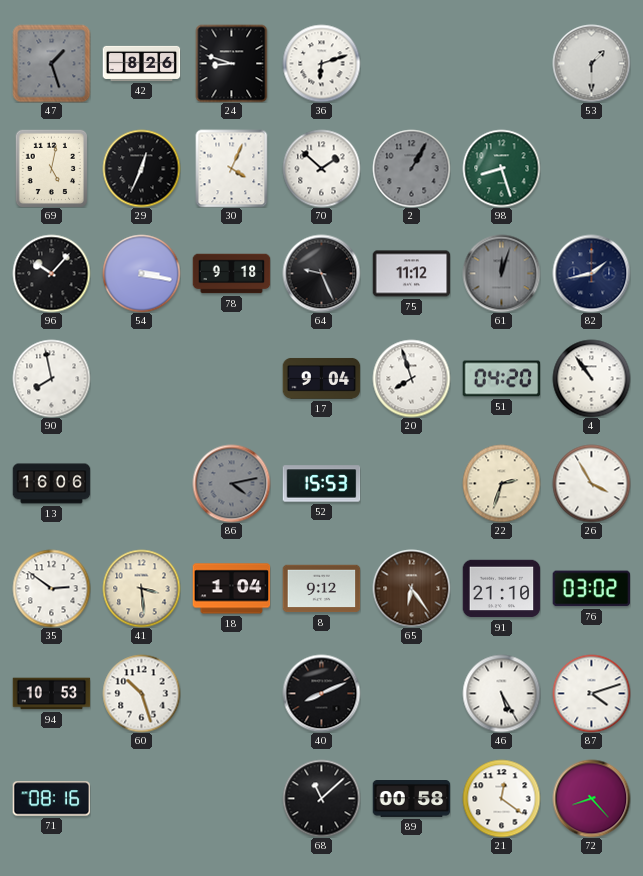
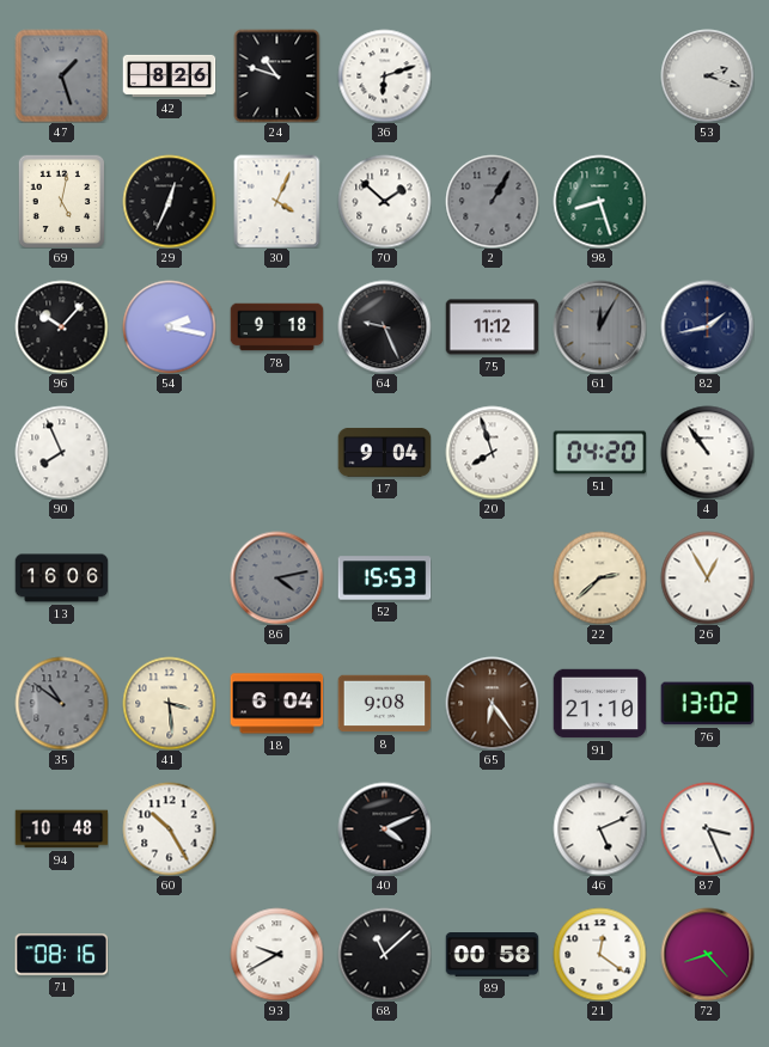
24: 8:48 -> 10:48 (277, 75)
53: 1:30 -> 2:18 (707, 75)
54: 3:17 -> 2:17 (169, 326)
61: 12:03 -> 12:05 (599, 326)
90: 7:58 -> 7:56 (61, 452)
22: 2:33 -> 2:38 (599, 577)
26: 3:55 -> 12:55 (707, 577)
35: 2:51 -> 10:51 (61, 703)
35 dial: white -> grey (61, 703)
18: 1:04 -> 6:04 (276, 704)
8: 9:12 -> 9:08 (384, 704)
76: 03:02 -> 13:02 (707, 704)
94: 10:53 -> 10:48 (61, 829)
60: 10:27 -> 10:25 (169, 828)
40: 8:11 -> 4:11 (384, 828)
46: 5:25 -> 5:11 (599, 828)
87: 4:12 -> 3:26 (707, 828)
93: none -> 9:40 (276, 954)
